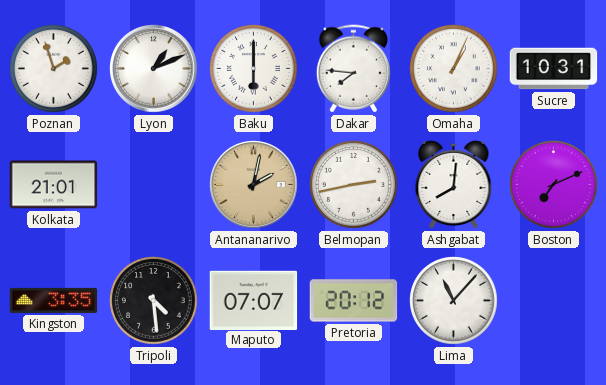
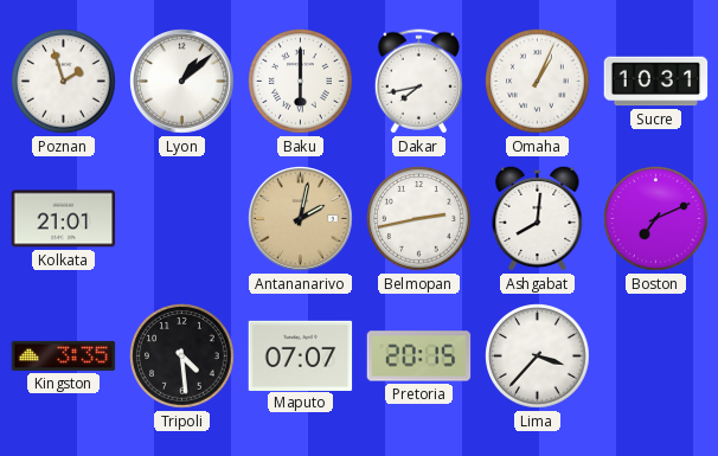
Lyon: 1:11 -> 1:08 (182, 82)
Dakar: 7:46 -> 7:43 (418, 82)
Pretoria: 20:12 -> 20:15 (419, 357)
Lima: 11:07 -> 3:37 (538, 357)
